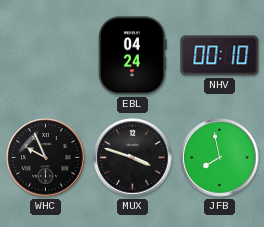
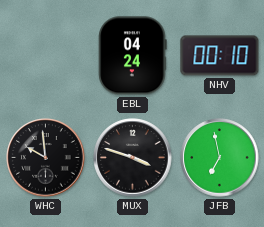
WHC: 9:56 -> 9:59 (46, 158)
JFB: 7:58 -> 6:58 (220, 158)
